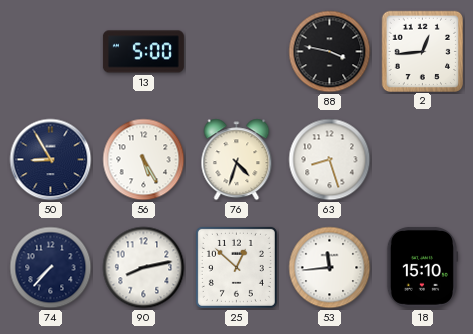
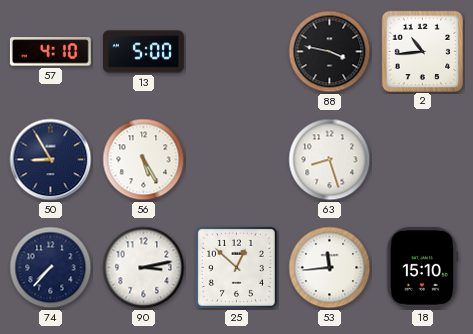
57: none -> 4:10 (50, 52)
2: 12:44 -> 10:44 (422, 51)
76: 4:33 -> none (237, 160)
90: 8:13 -> 3:13 (144, 268)
